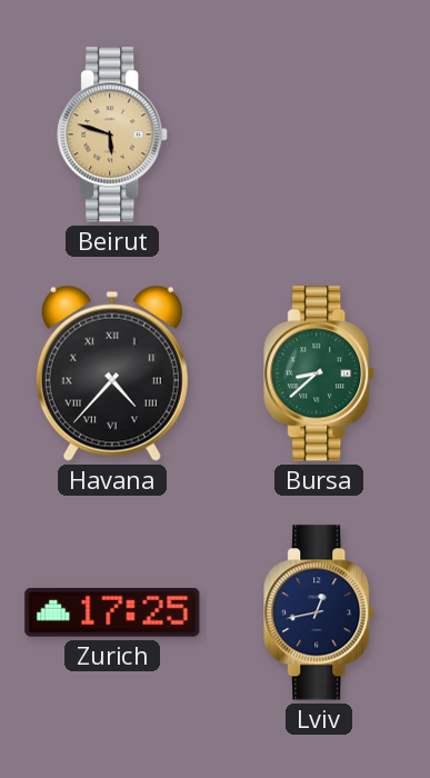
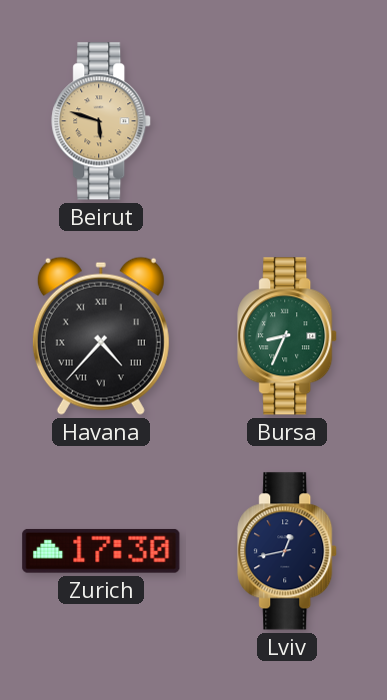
Bursa: 8:38 -> 8:34 (288, 336)
Zurich: 17:25 -> 17:30 (101, 551)
